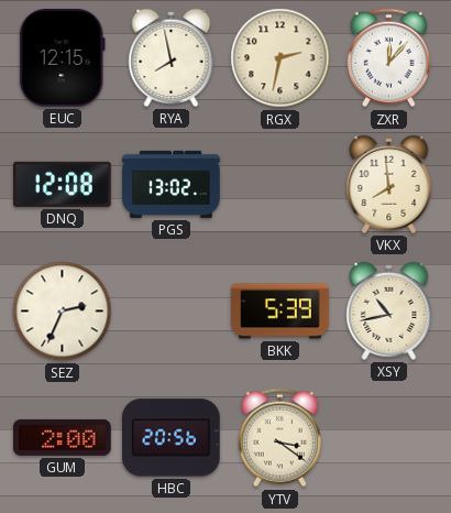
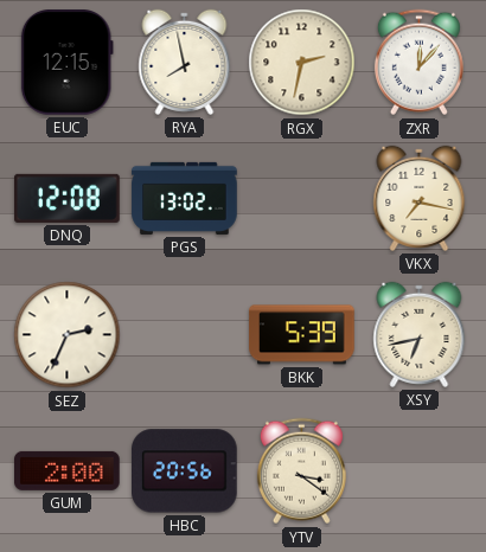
VKX: 7:59 -> 7:17 (420, 198)
XSY: 10:43 -> 6:43 (420, 334)
